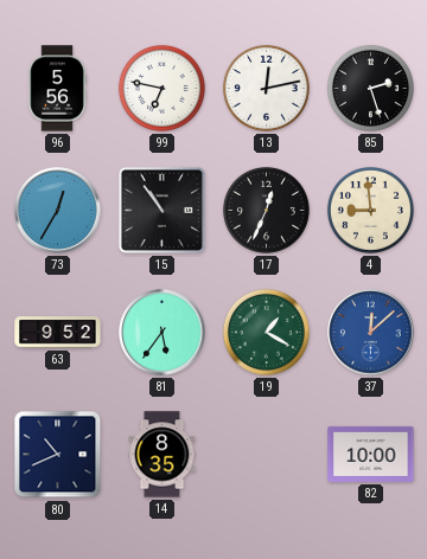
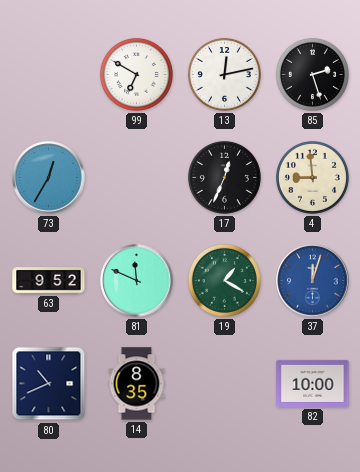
96: 5:56 -> none (57, 89)
99: 6:47 -> 6:50 (136, 74)
15: 10:54 -> none (161, 210)
81: 5:36 -> 11:49 (137, 281)
37: 12:08 -> 12:03 (313, 281)
